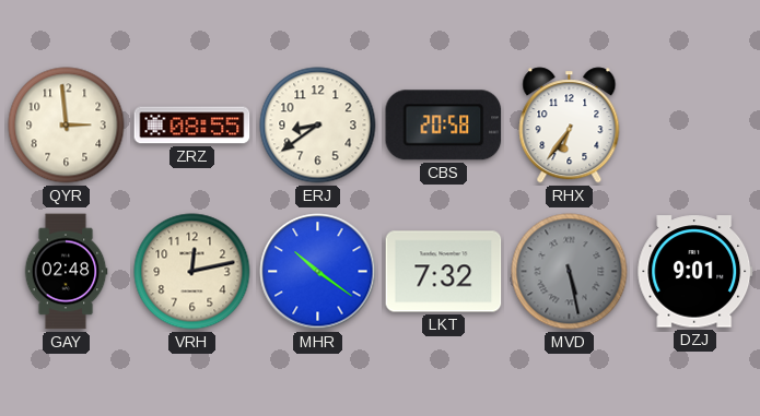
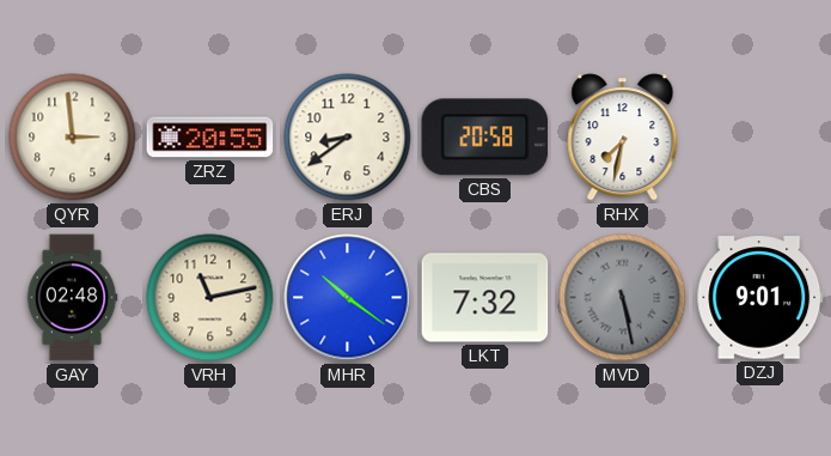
ZRZ: 08:55 -> 20:55 (210, 138)
RHX: 6:36 -> 7:32 (623, 138)
VRH: 12:13 -> 11:13 (210, 298)
